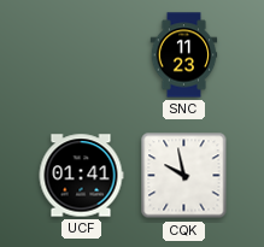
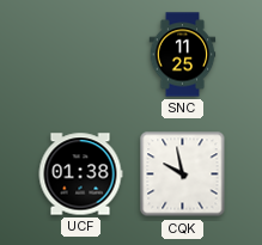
SNC: 11:23 -> 11:25 (183, 55)
UCF: 01:41 -> 01:38 (80, 174)
